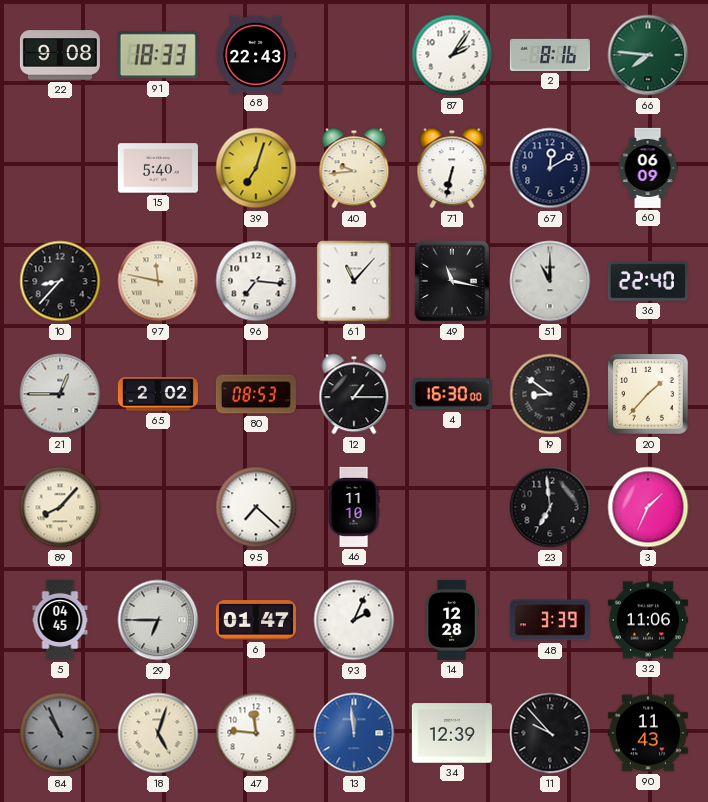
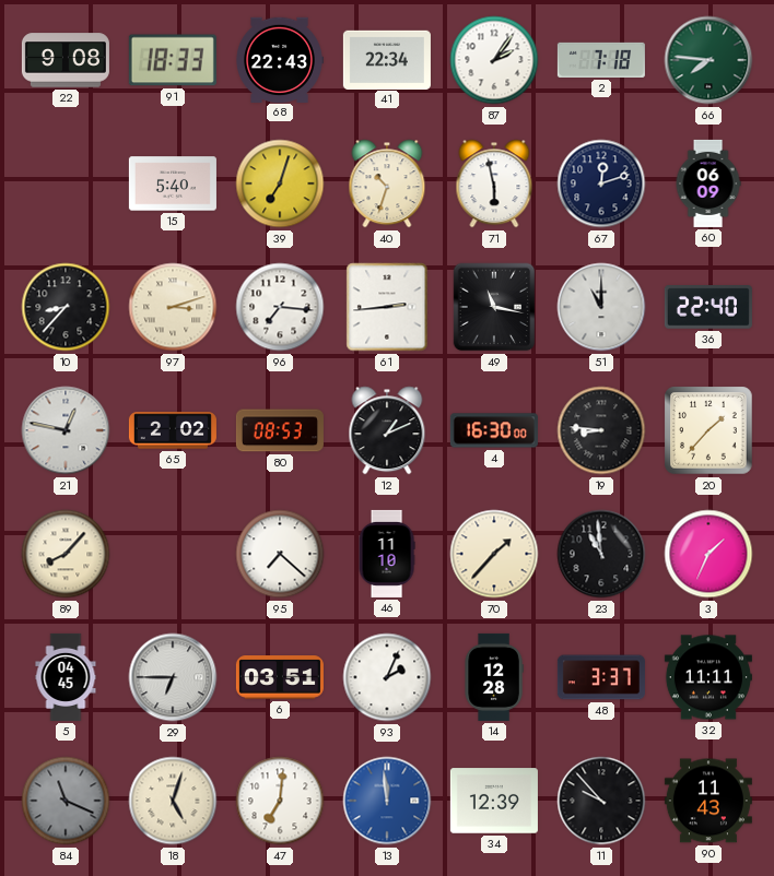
41: none -> 22:34 (387, 59)
2: 8:16 -> 7:18 (601, 60)
40: 9:44 -> 10:33 (387, 184)
71: 6:32 -> 5:58 (494, 184)
67: 12:10 -> 12:12 (601, 184)
97: 11:47 -> 3:12 (173, 307)
61: 11:07 -> 2:44 (387, 307)
21: 12:45 -> 12:47 (66, 430)
12: 1:15 -> 1:11 (387, 430)
19: 8:51 -> 8:46 (601, 430)
70: none -> 1:37 (494, 554)
23: 6:59 -> 10:59 (601, 554)
6: 01:47 -> 03:51 (280, 677)
48: 3:39 -> 3:37 (601, 677)
32: 11:06 -> 11:11 (708, 677)
84: 10:56 -> 11:19 (66, 801)
47: 11:46 -> 7:01 (280, 801)
